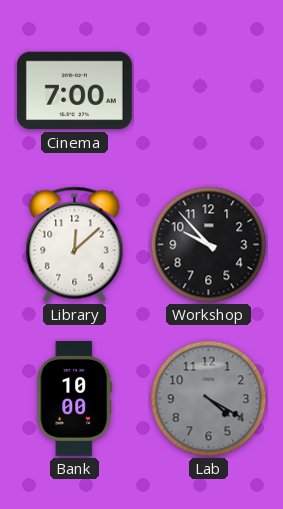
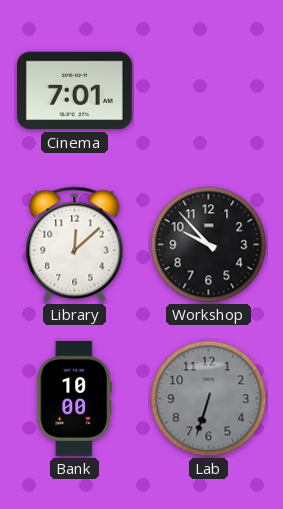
Cinema: 7:00 -> 7:01 (74, 91)
Lab: 4:20 -> 6:33 (209, 399)
